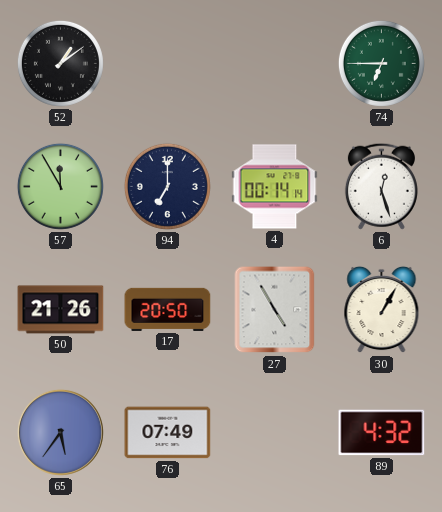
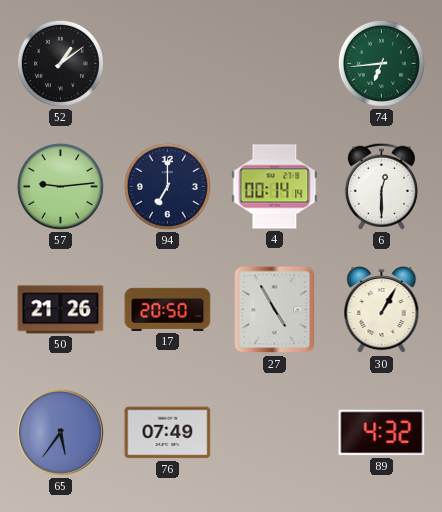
74: 6:45 -> 6:44 (381, 63)
57: 11:55 -> 9:14 (60, 186)
6: 12:27 -> 12:30 (381, 186)
